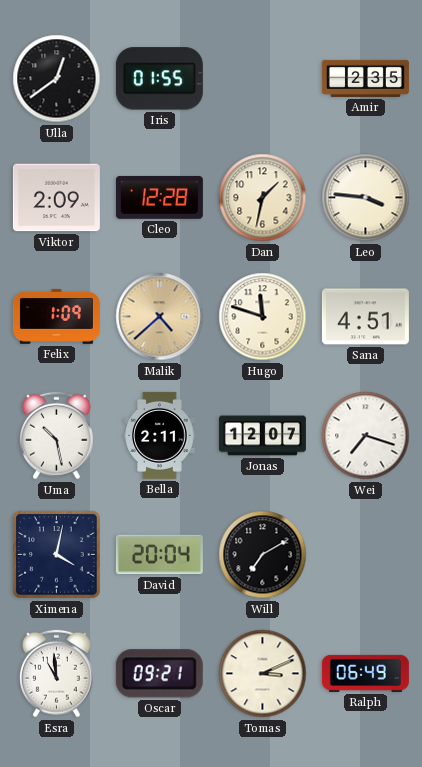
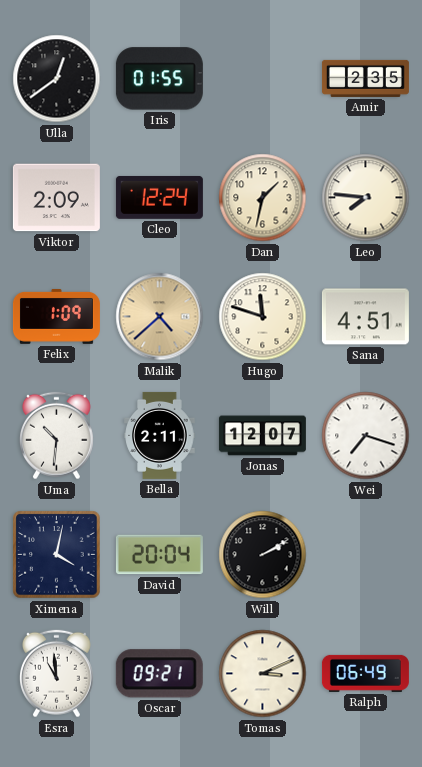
Cleo: 12:28 -> 12:24 (159, 197)
Leo: 3:46 -> 7:46 (366, 198)
Uma: 10:28 -> 10:31 (57, 436)
Will: 7:10 -> 2:10 (263, 555)
